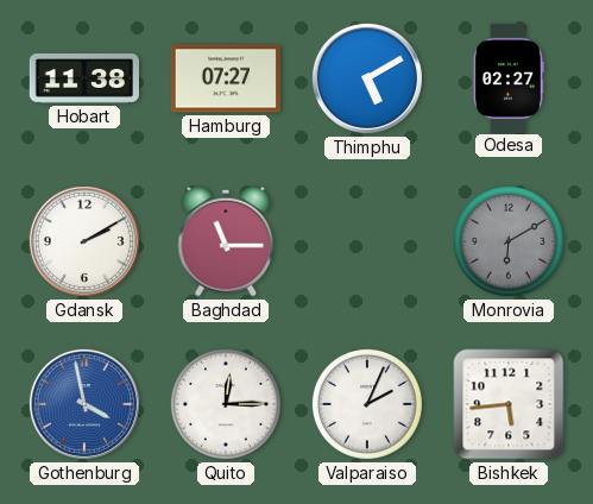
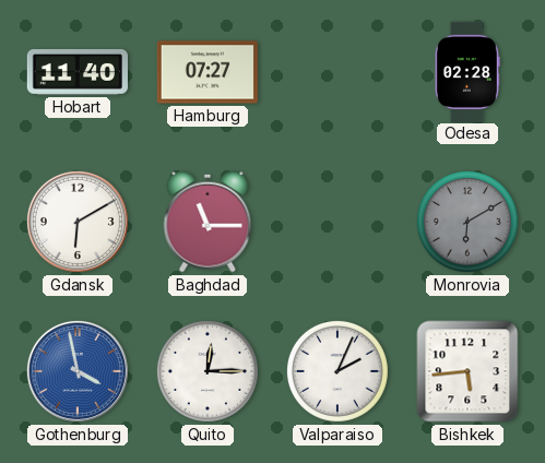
Hobart: 11:38 -> 11:40 (76, 72)
Thimphu: 5:10 -> none (367, 78)
Odesa: 02:27 -> 02:28 (467, 71)
Gdansk: 2:10 -> 6:10 (78, 222)
